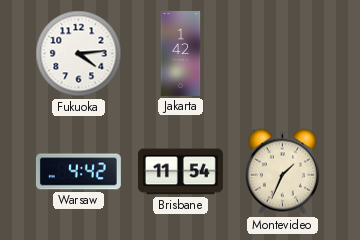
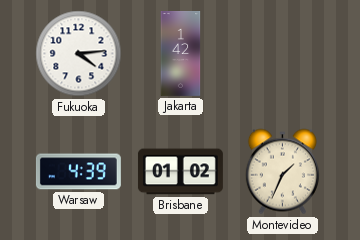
Warsaw: 4:42 -> 4:39 (78, 172)
Brisbane: 11:54 -> 01:02 (180, 172)
